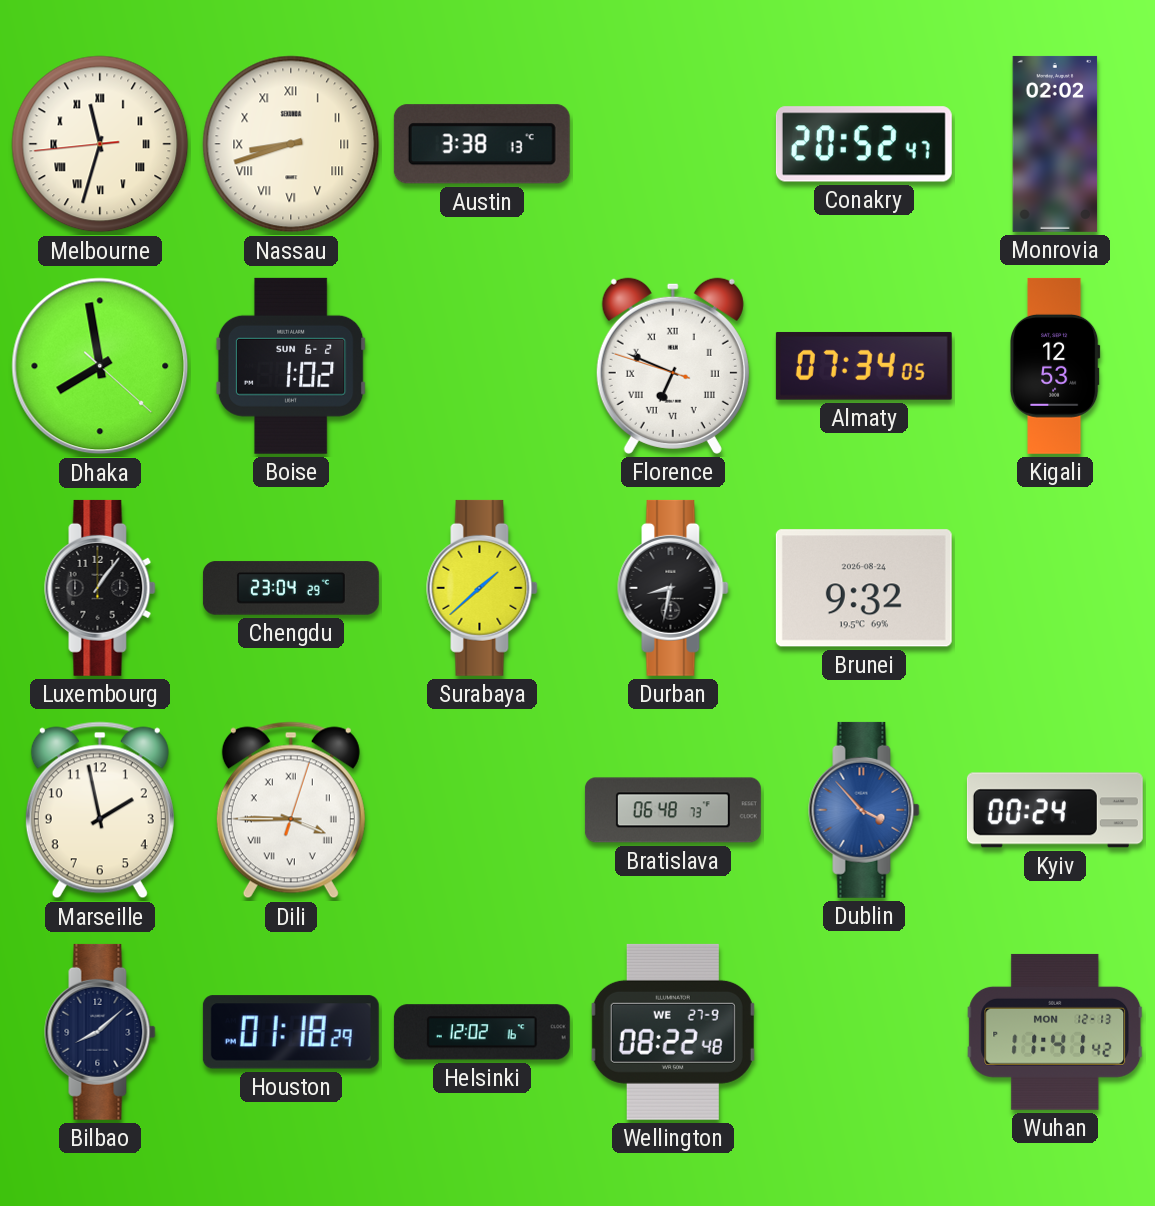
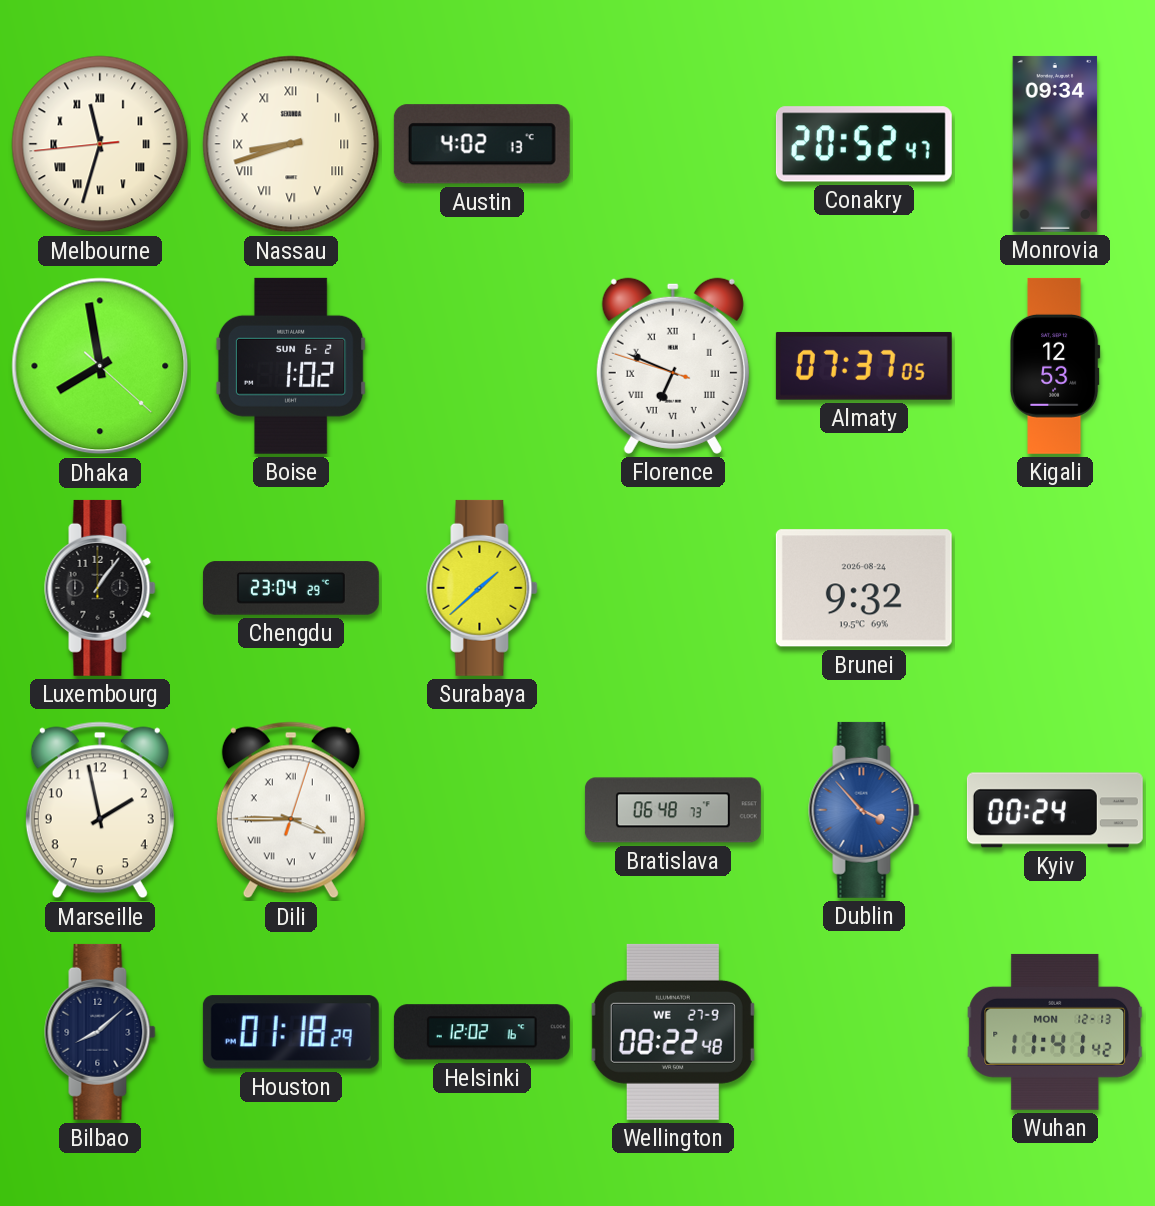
Austin: 3:38 -> 4:02 (482, 144)
Monrovia: 02:02 -> 09:34 (1055, 144)
Almaty: 07:34 -> 07:37 (864, 366)
Durban: 8:32 -> none (673, 588)
